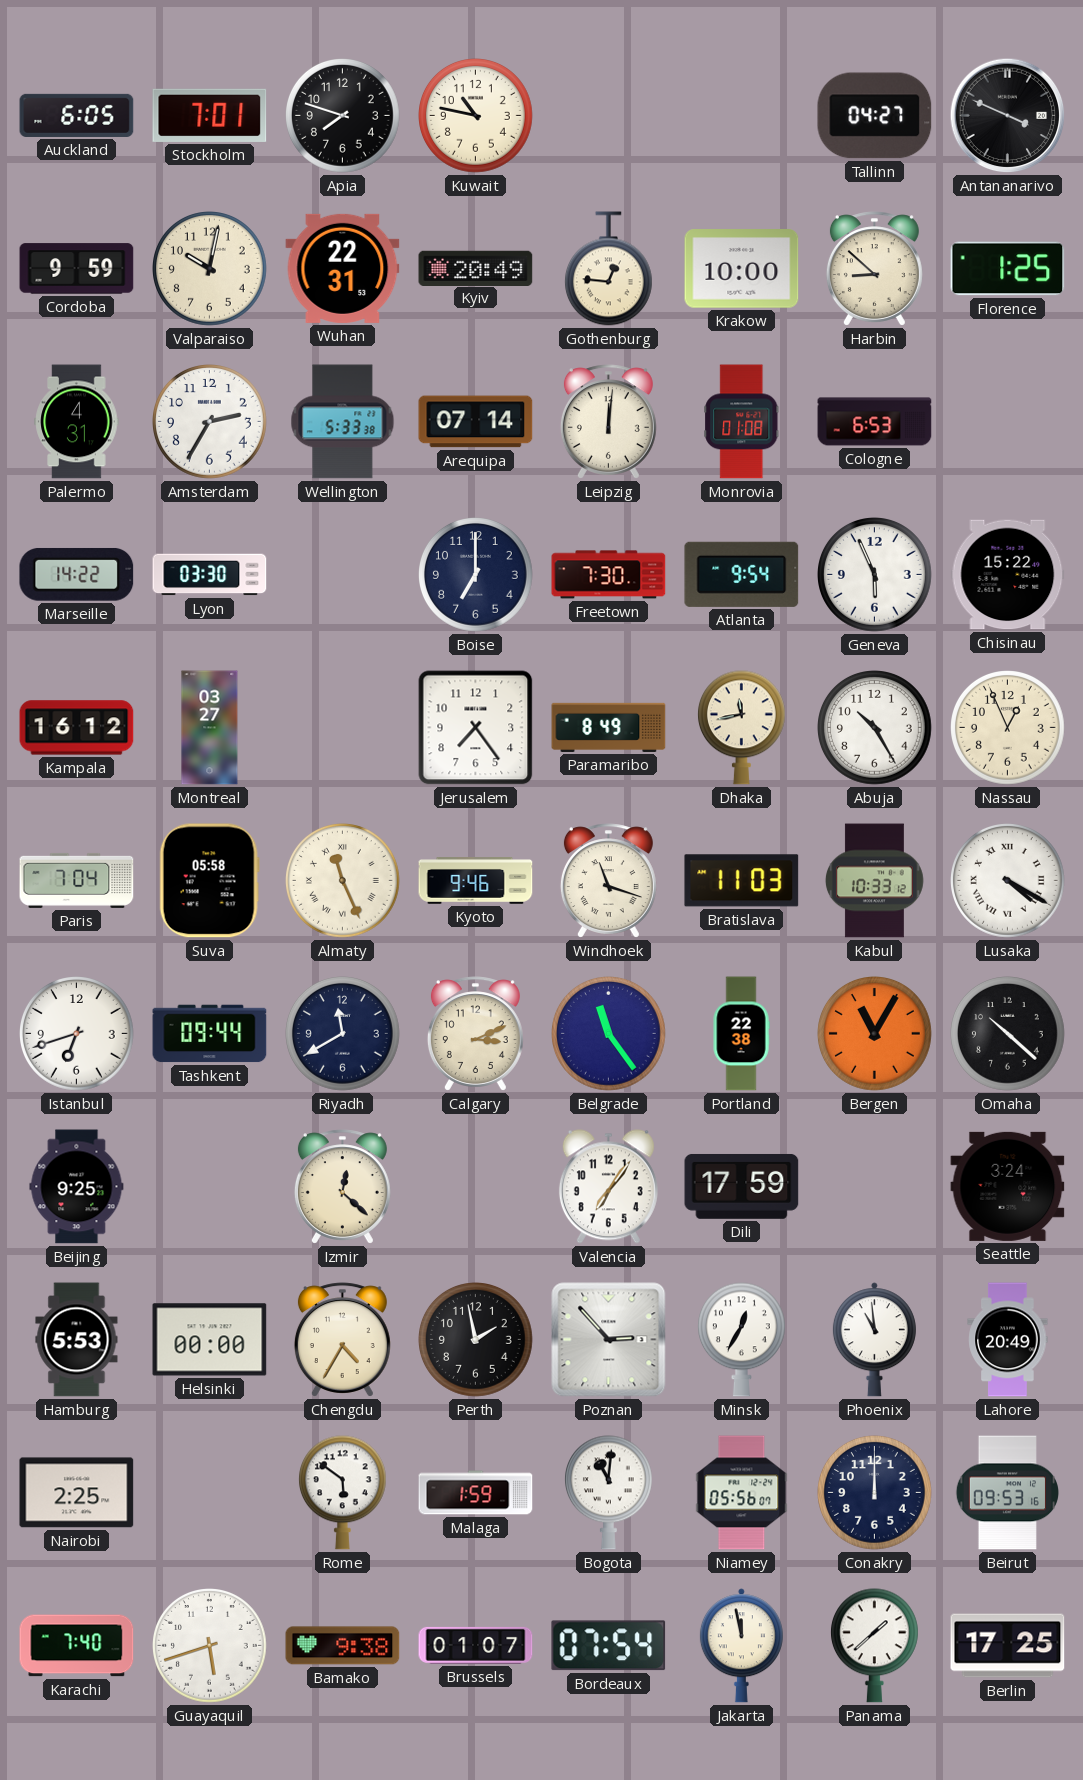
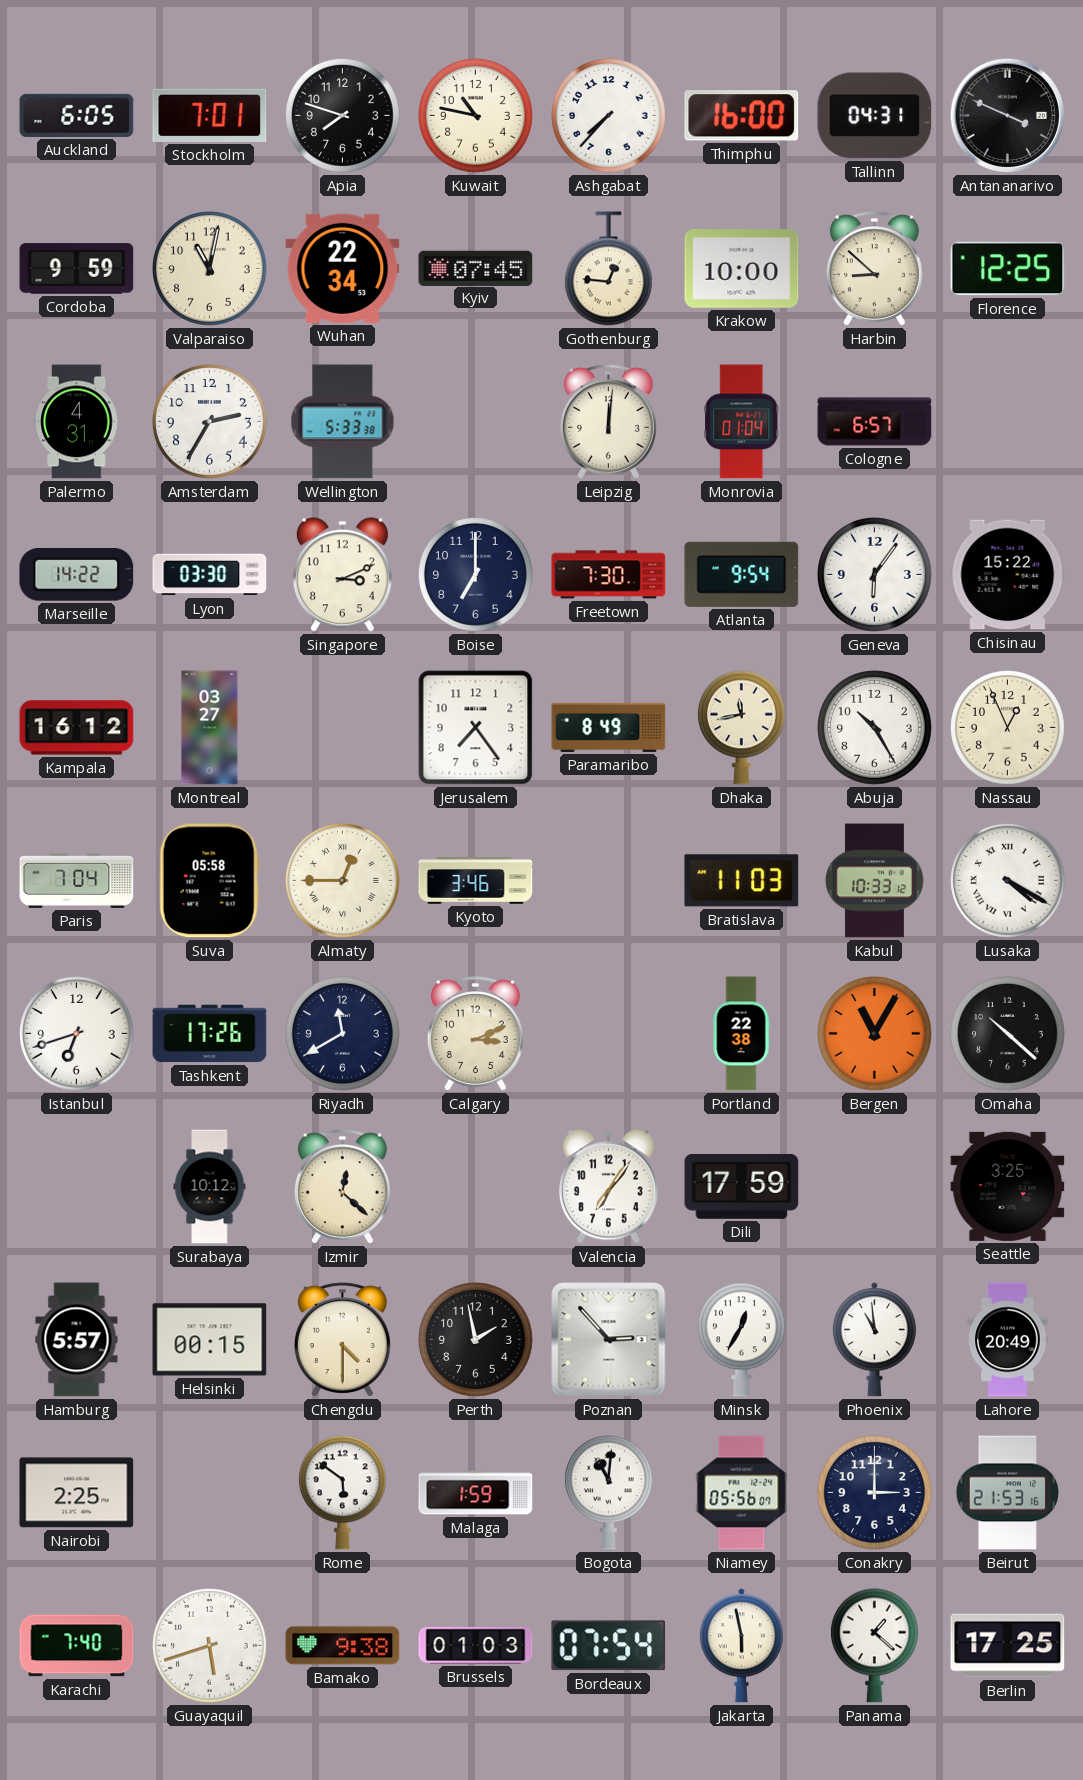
Ashgabat: none -> 7:37 (609, 116)
Thimphu: none -> 16:00 (742, 116)
Tallinn: 04:27 -> 04:31 (875, 116)
Valparaiso: 10:02 -> 11:02 (210, 269)
Wuhan: 22:31 -> 22:34 (343, 268)
Kyiv: 20:49 -> 07:45 (476, 268)
Florence: 1:25 -> 12:25 (1008, 269)
Arequipa: 07:14 -> none (476, 422)
Monrovia: 01:08 -> 01:04 (742, 422)
Cologne: 6:53 -> 6:57 (875, 422)
Singapore: none -> 3:11 (342, 575)
Geneva: 5:56 -> 6:06 (875, 575)
Almaty: 11:26 -> 12:45 (343, 881)
Kyoto: 9:46 -> 3:46 (476, 881)
Windhoek: 11:18 -> none (608, 881)
Tashkent: 09:44 -> 17:26 (210, 1034)
Belgrade: 11:24 -> none (609, 1034)
Beijing: 9:25 -> none (77, 1187)
Surabaya: none -> 10:12 (210, 1187)
Seattle: 3:24 -> 3:25 (1008, 1186)
Hamburg: 5:53 -> 5:57 (77, 1340)
Helsinki: 00:00 -> 00:15 (210, 1340)
Chengdu: 4:35 -> 4:30 (342, 1340)
Conakry: 12:00 -> 3:00 (875, 1493)
Beirut: 09:53 -> 21:53 (1007, 1493)
Brussels: 01:07 -> 01:03 (476, 1645)
Jakarta: 11:58 -> 5:58 (741, 1646)
Panama: 1:38 -> 1:22 (874, 1646)
